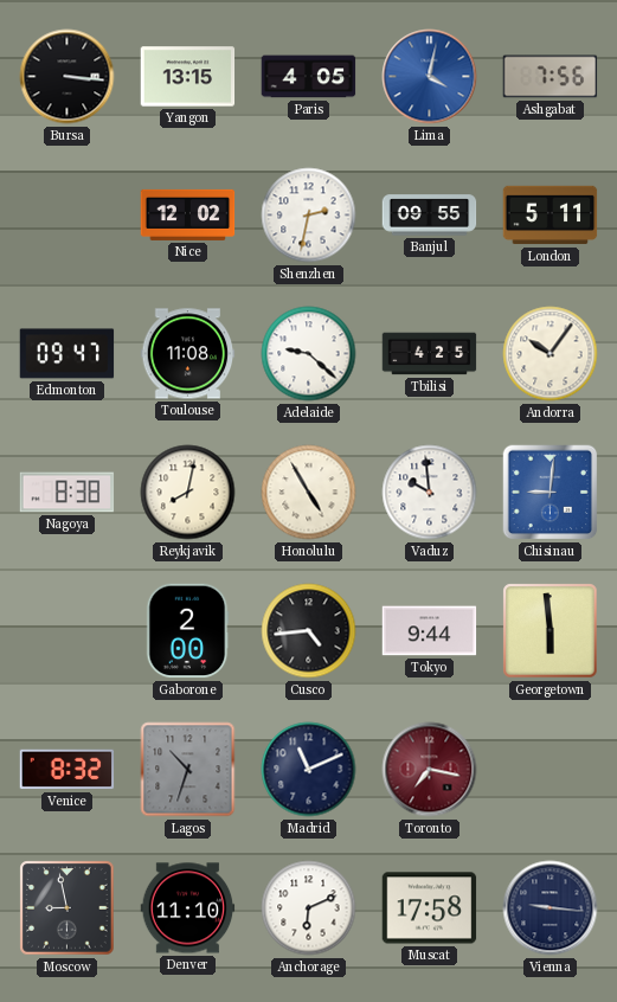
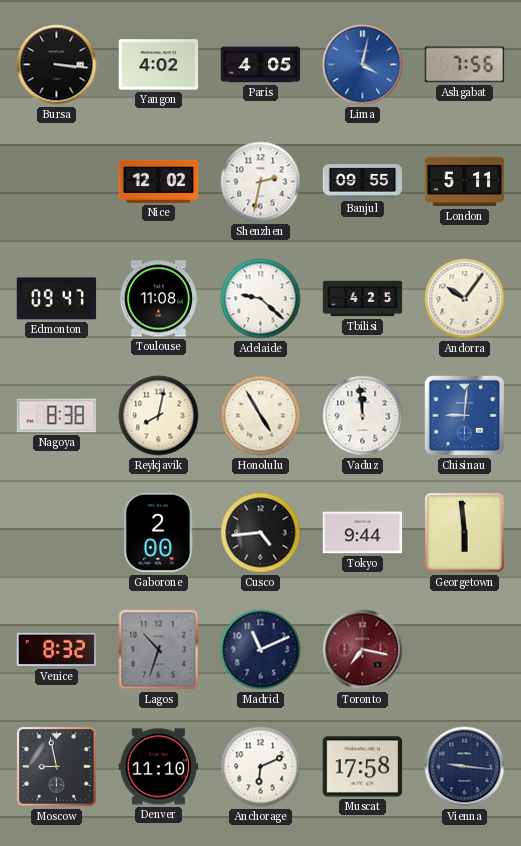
Yangon: 13:15 -> 4:02 (159, 65)
Vaduz: 9:59 -> 11:59 (363, 416)
